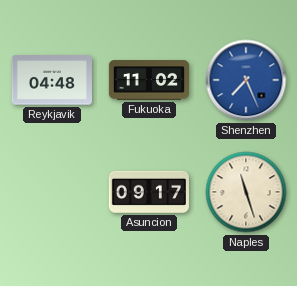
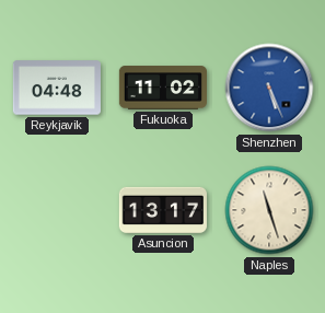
Shenzhen: 7:26 -> 5:26 (269, 88)
Asuncion: 09:17 -> 13:17 (163, 210)
